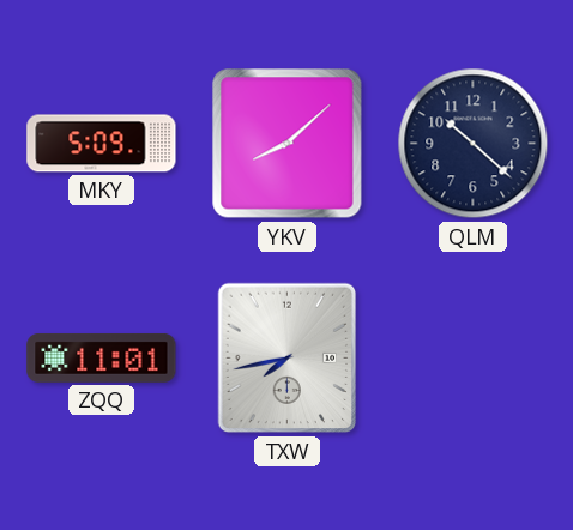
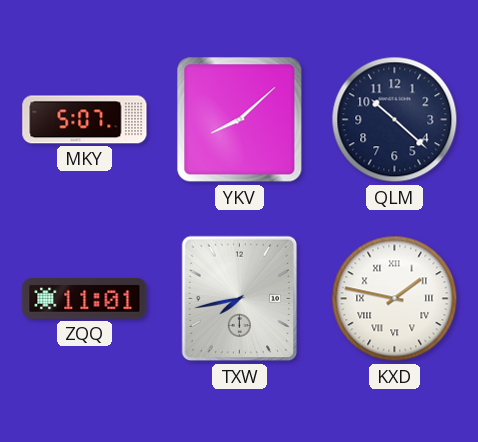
MKY: 5:09 -> 5:07 (85, 120)
KXD: none -> 1:47 (395, 299)
